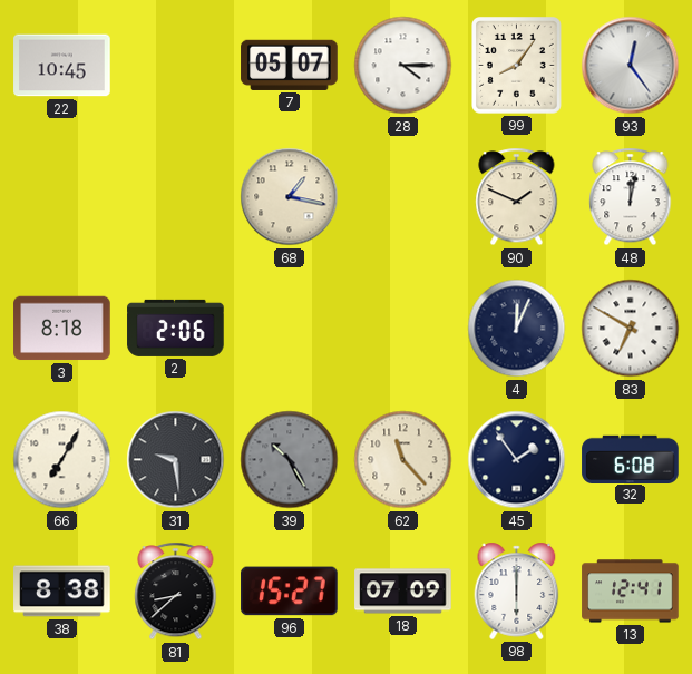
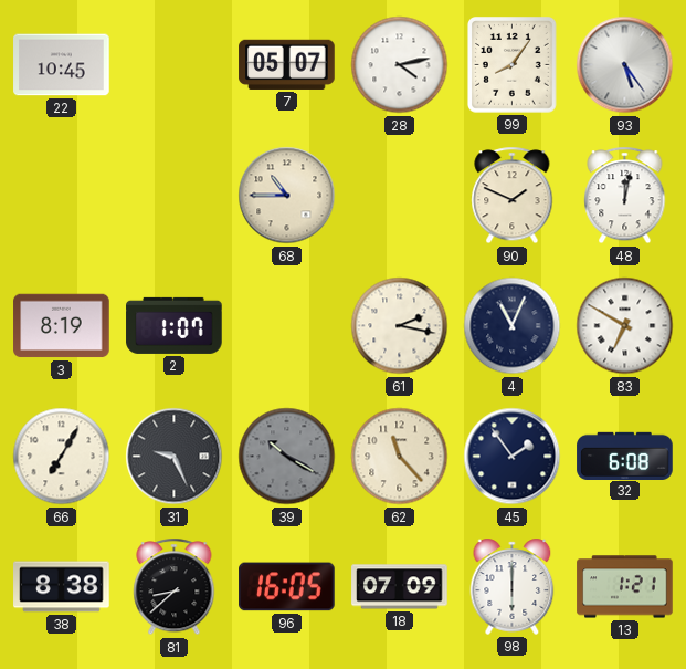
28: 4:15 -> 4:13 (400, 65)
93: 12:24 -> 5:24 (625, 65)
68: 1:17 -> 10:45 (287, 196)
3: 8:18 -> 8:19 (62, 326)
2: 2:06 -> 1:07 (175, 325)
61: none -> 2:17 (400, 326)
4: 12:04 -> 11:04 (513, 326)
31: 9:29 -> 9:26 (175, 457)
39: 10:25 -> 10:20 (287, 457)
96: 15:27 -> 16:05 (287, 587)
13: 12:41 -> 1:21 (625, 587)
